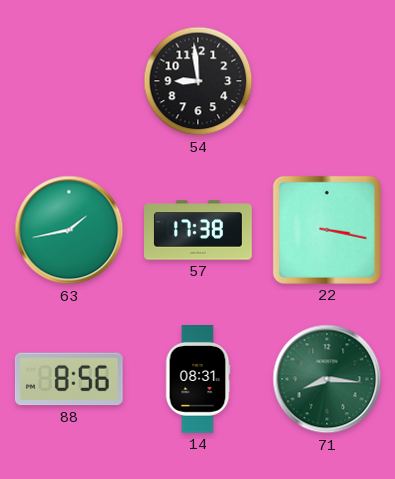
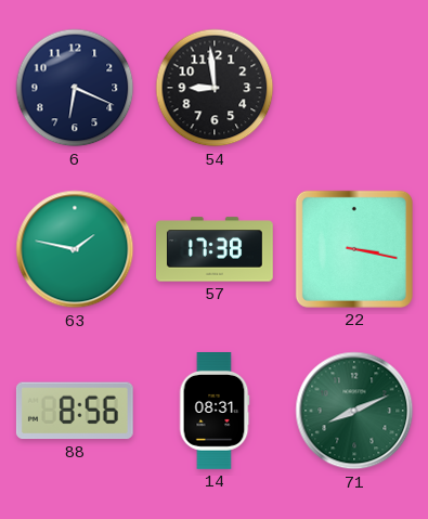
6: none -> 6:19 (75, 88)
63: 1:43 -> 1:47 (75, 249)
71: 8:16 -> 8:11 (354, 411)
